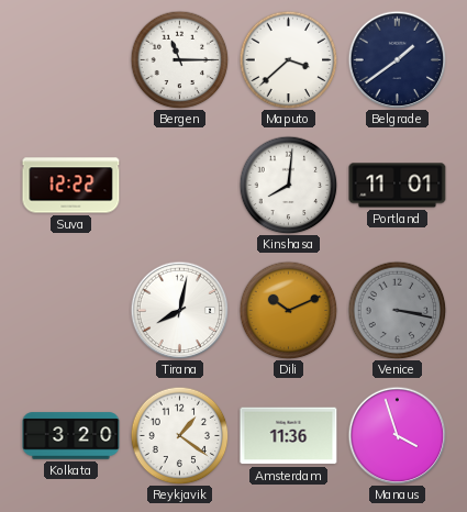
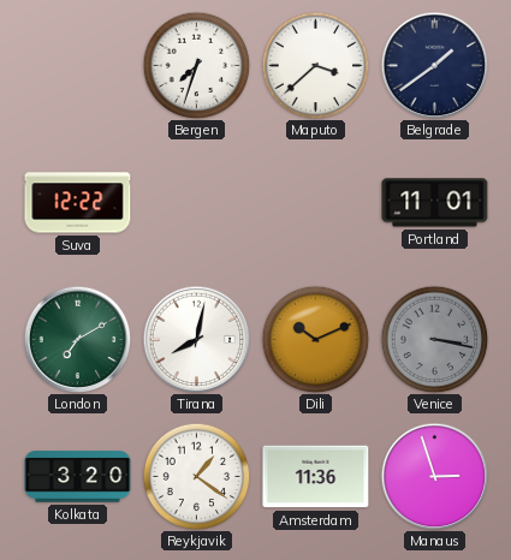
Bergen: 11:15 -> 7:33 (196, 65)
Kinshasa: 8:01 -> none (288, 185)
London: none -> 7:10 (77, 339)
Manaus: 3:57 -> 2:57 (434, 476)
